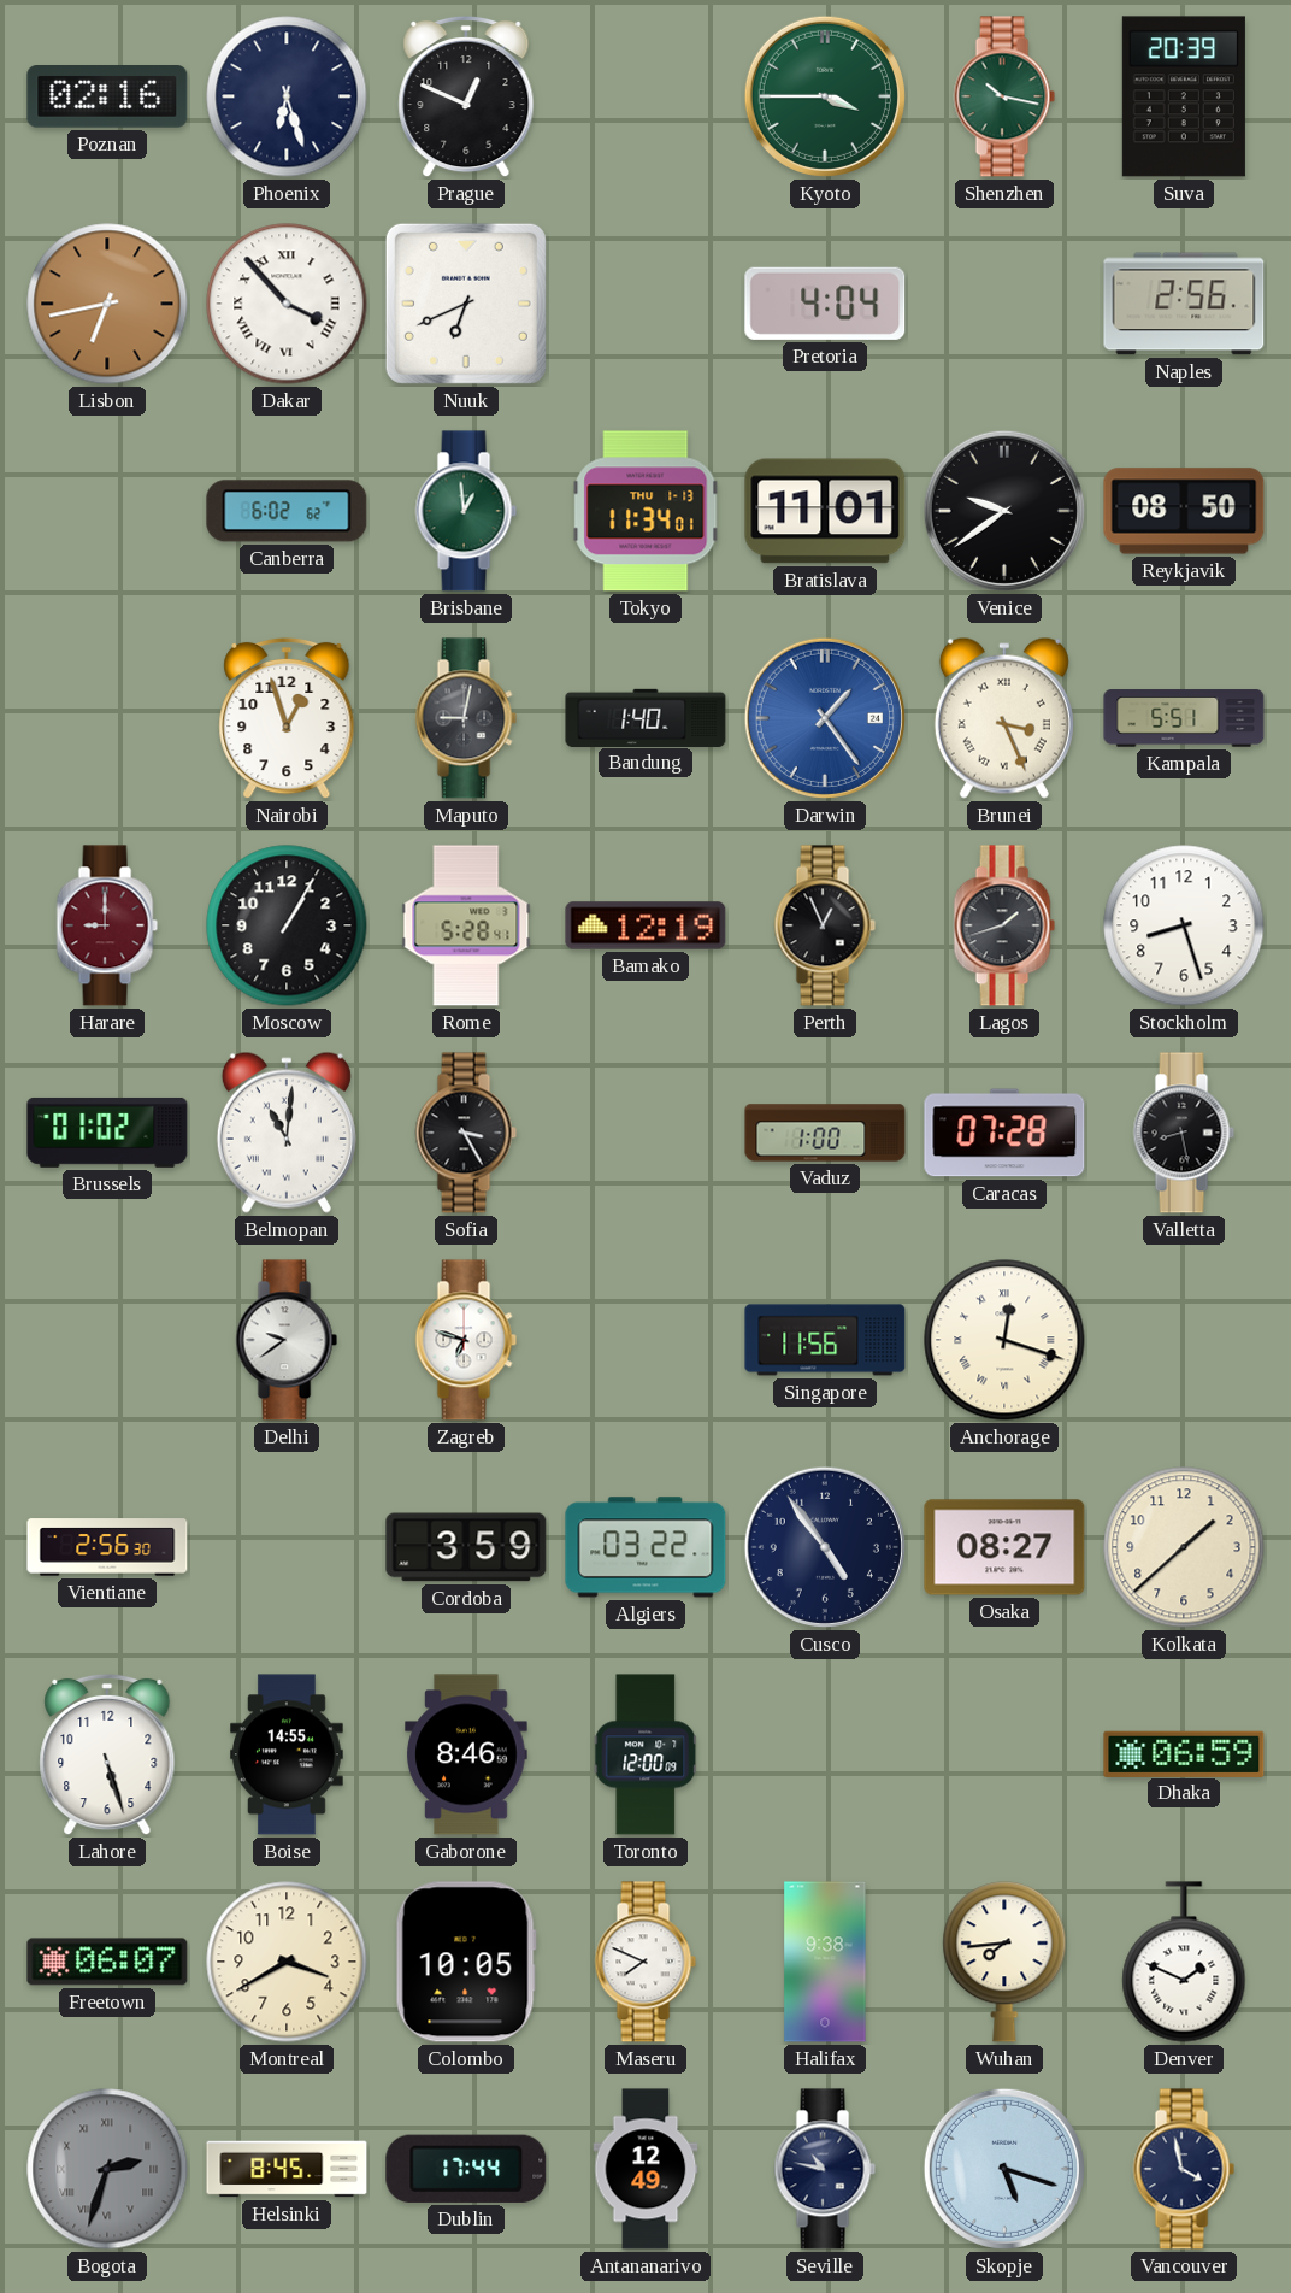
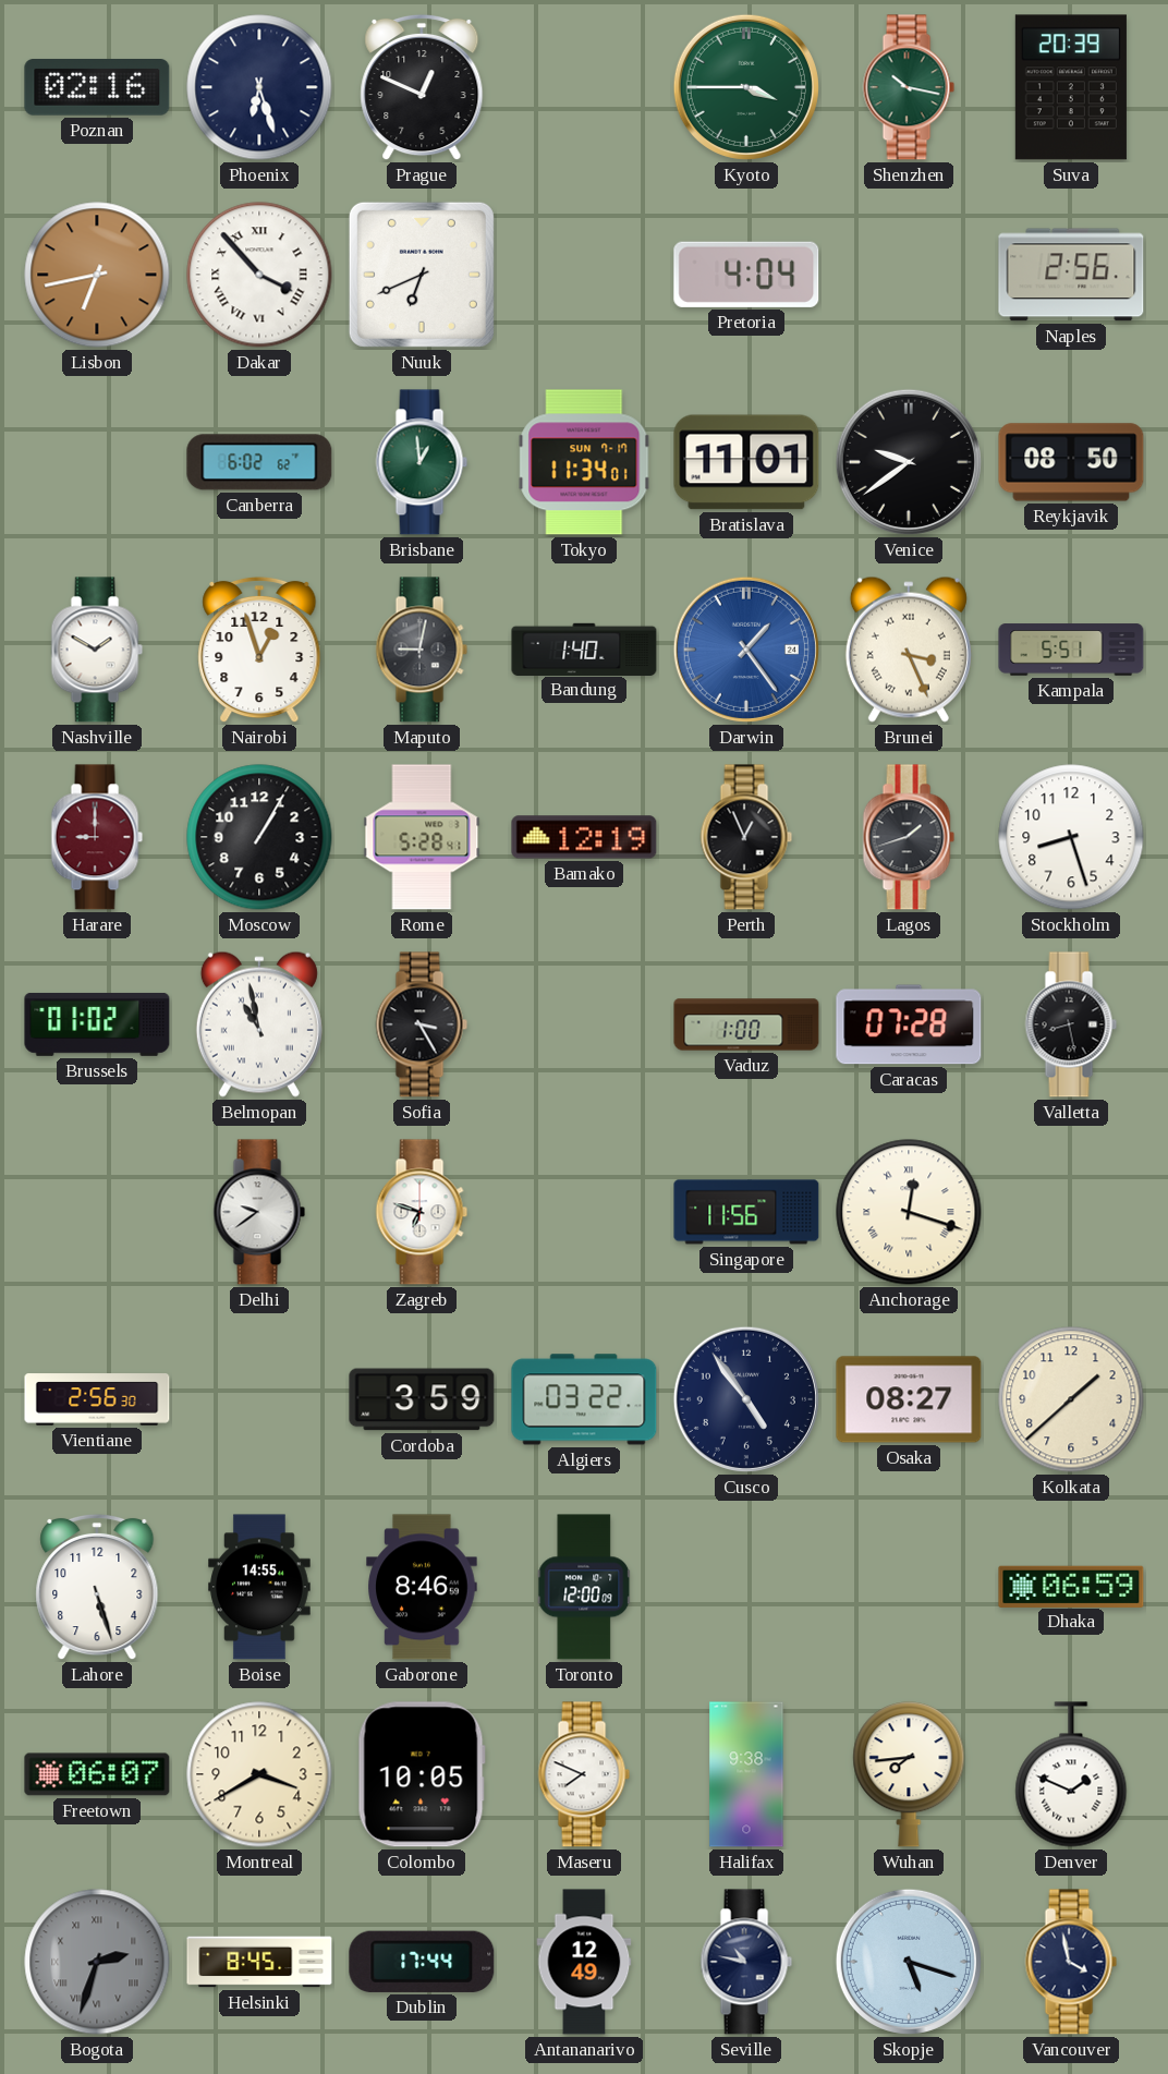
Tokyo date: THU 1-13 -> SUN 7-17 (584, 462)
Nashville: none -> 1:50 (97, 650)
Belmopan: 11:01 -> 10:58 (259, 1024)
